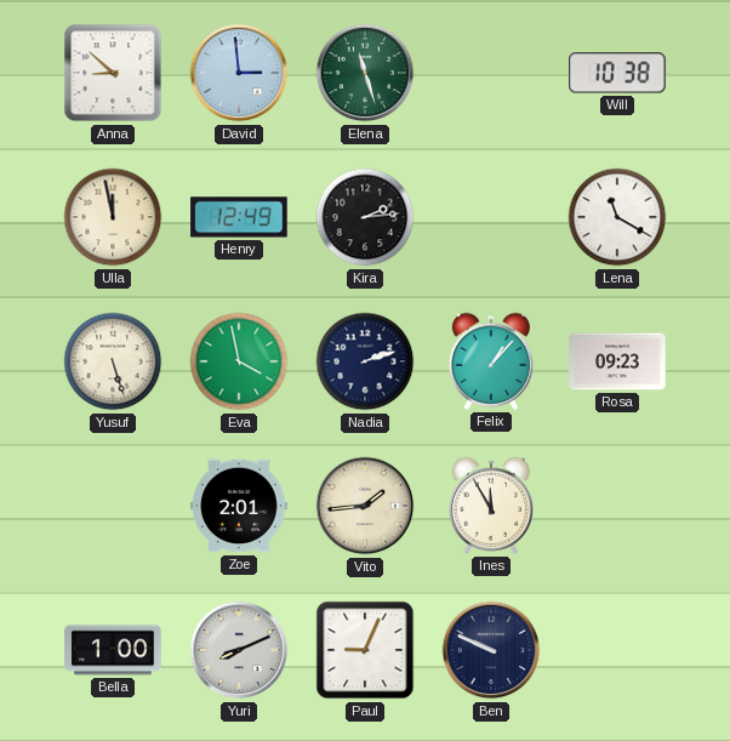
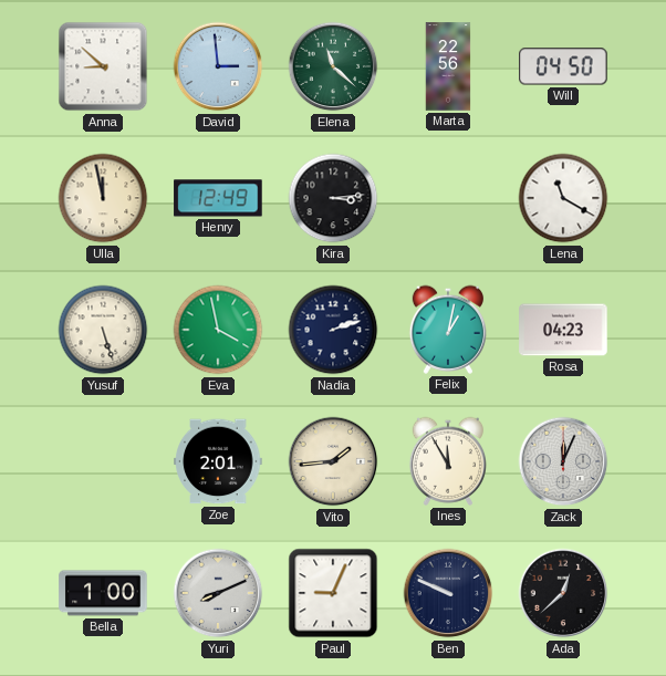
Elena: 11:27 -> 11:22 (333, 66)
Marta: none -> 22:56 (448, 66)
Will: 10:38 -> 04:50 (563, 66)
Kira: 2:14 -> 3:14 (333, 198)
Felix: 1:07 -> 1:02 (447, 330)
Rosa: 09:23 -> 04:23 (563, 330)
Zack: none -> 12:04 (563, 461)
Ada: none -> 12:38 (563, 593)
